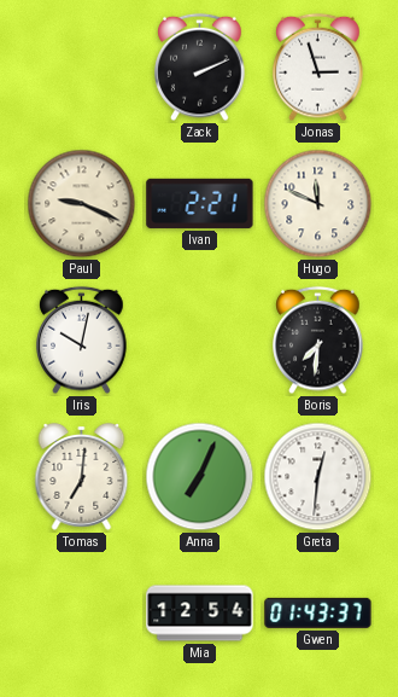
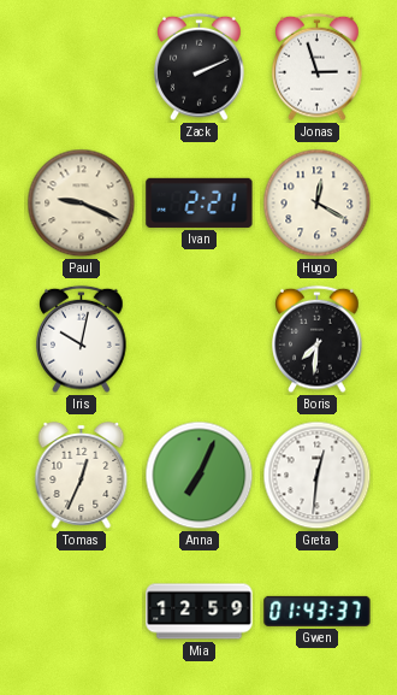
Hugo: 11:49 -> 12:20 (318, 204)
Tomas: 7:01 -> 12:34 (82, 476)
Mia: 12:54 -> 12:59 (200, 612)
